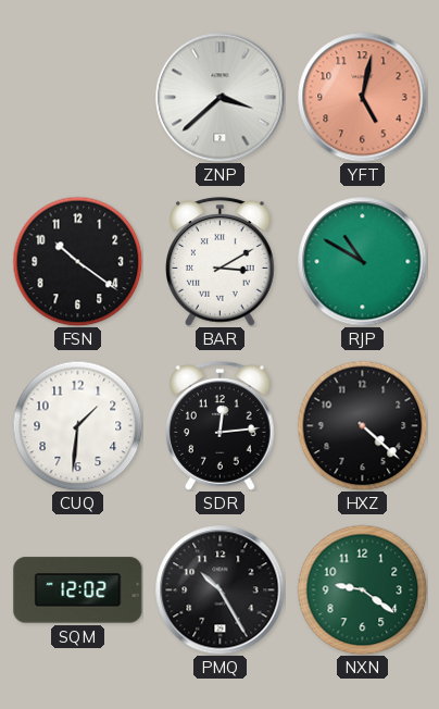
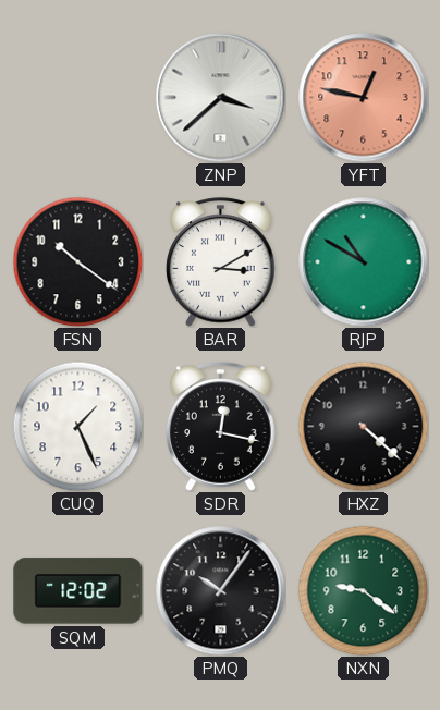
YFT: 5:02 -> 12:47 (364, 98)
CUQ: 1:31 -> 1:26 (77, 426)
SDR: 12:14 -> 12:17 (221, 427)
PMQ: 10:25 -> 10:06 (221, 591)
